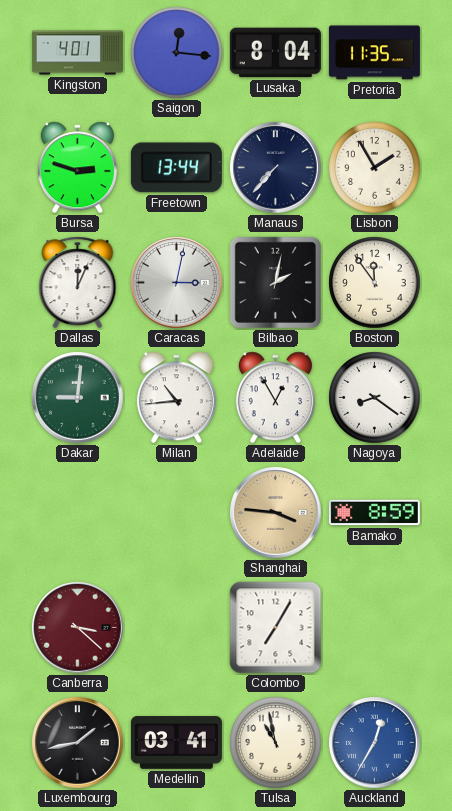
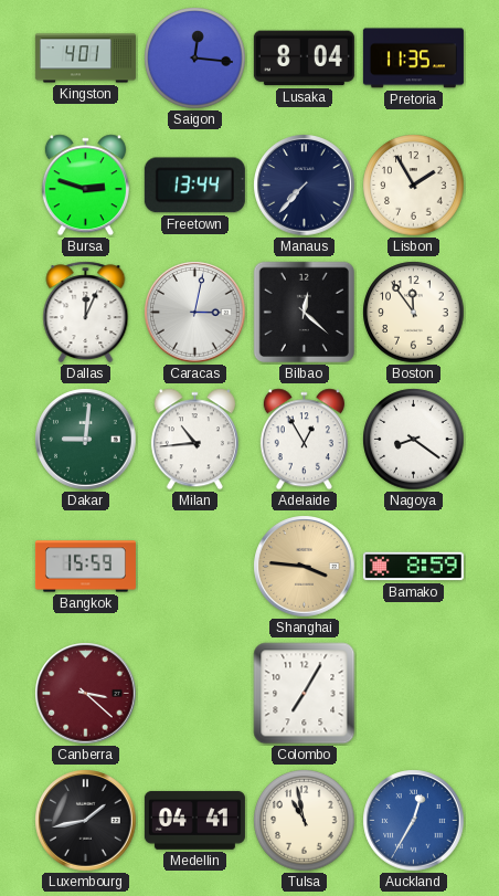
Bilbao: 2:02 -> 12:22 (304, 312)
Bangkok: none -> 15:59 (85, 567)
Medellin: 03:41 -> 04:41 (194, 821)
